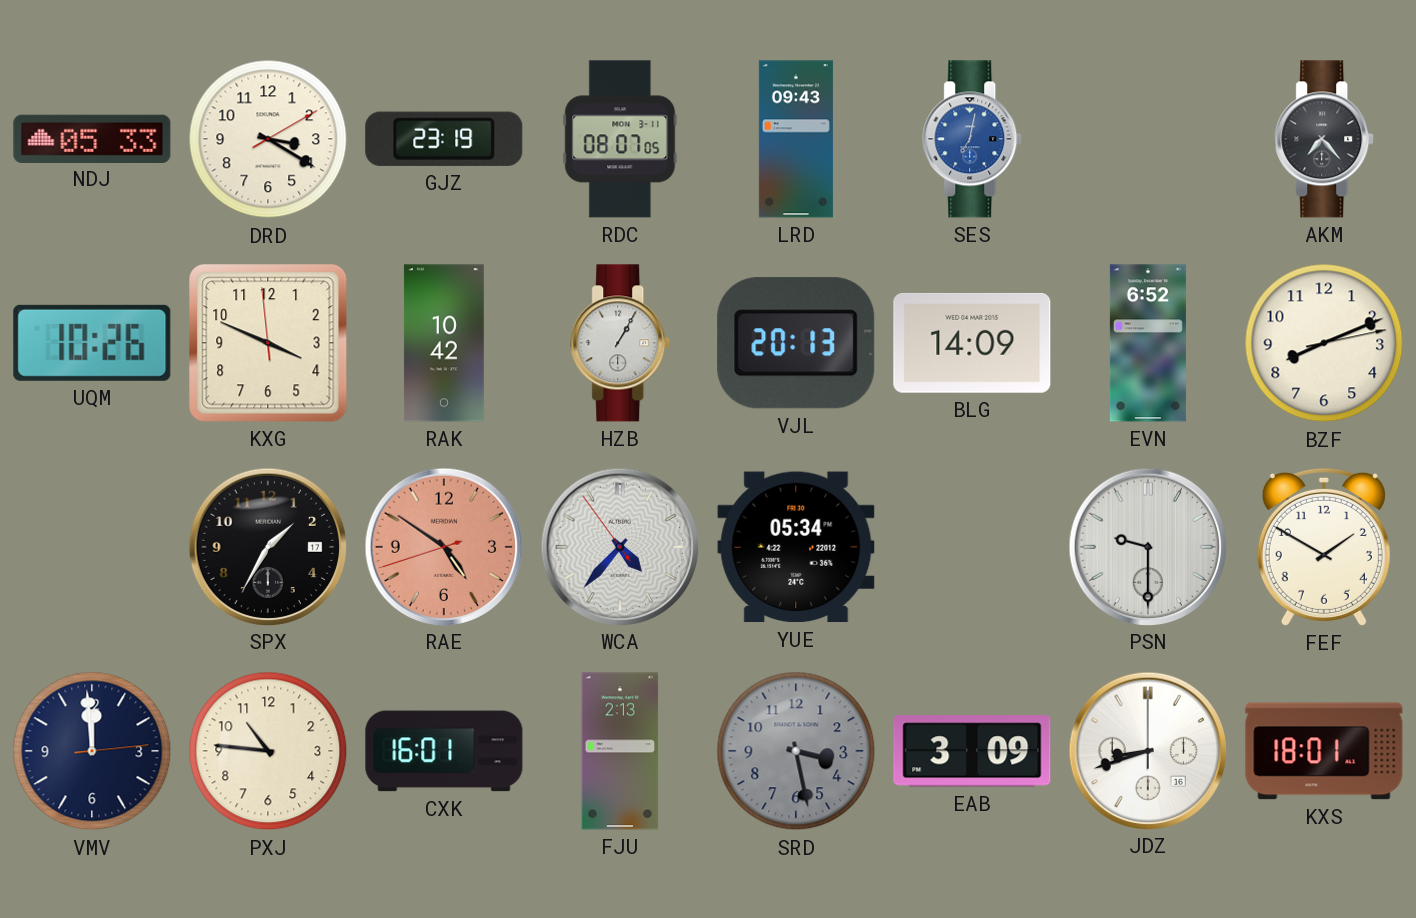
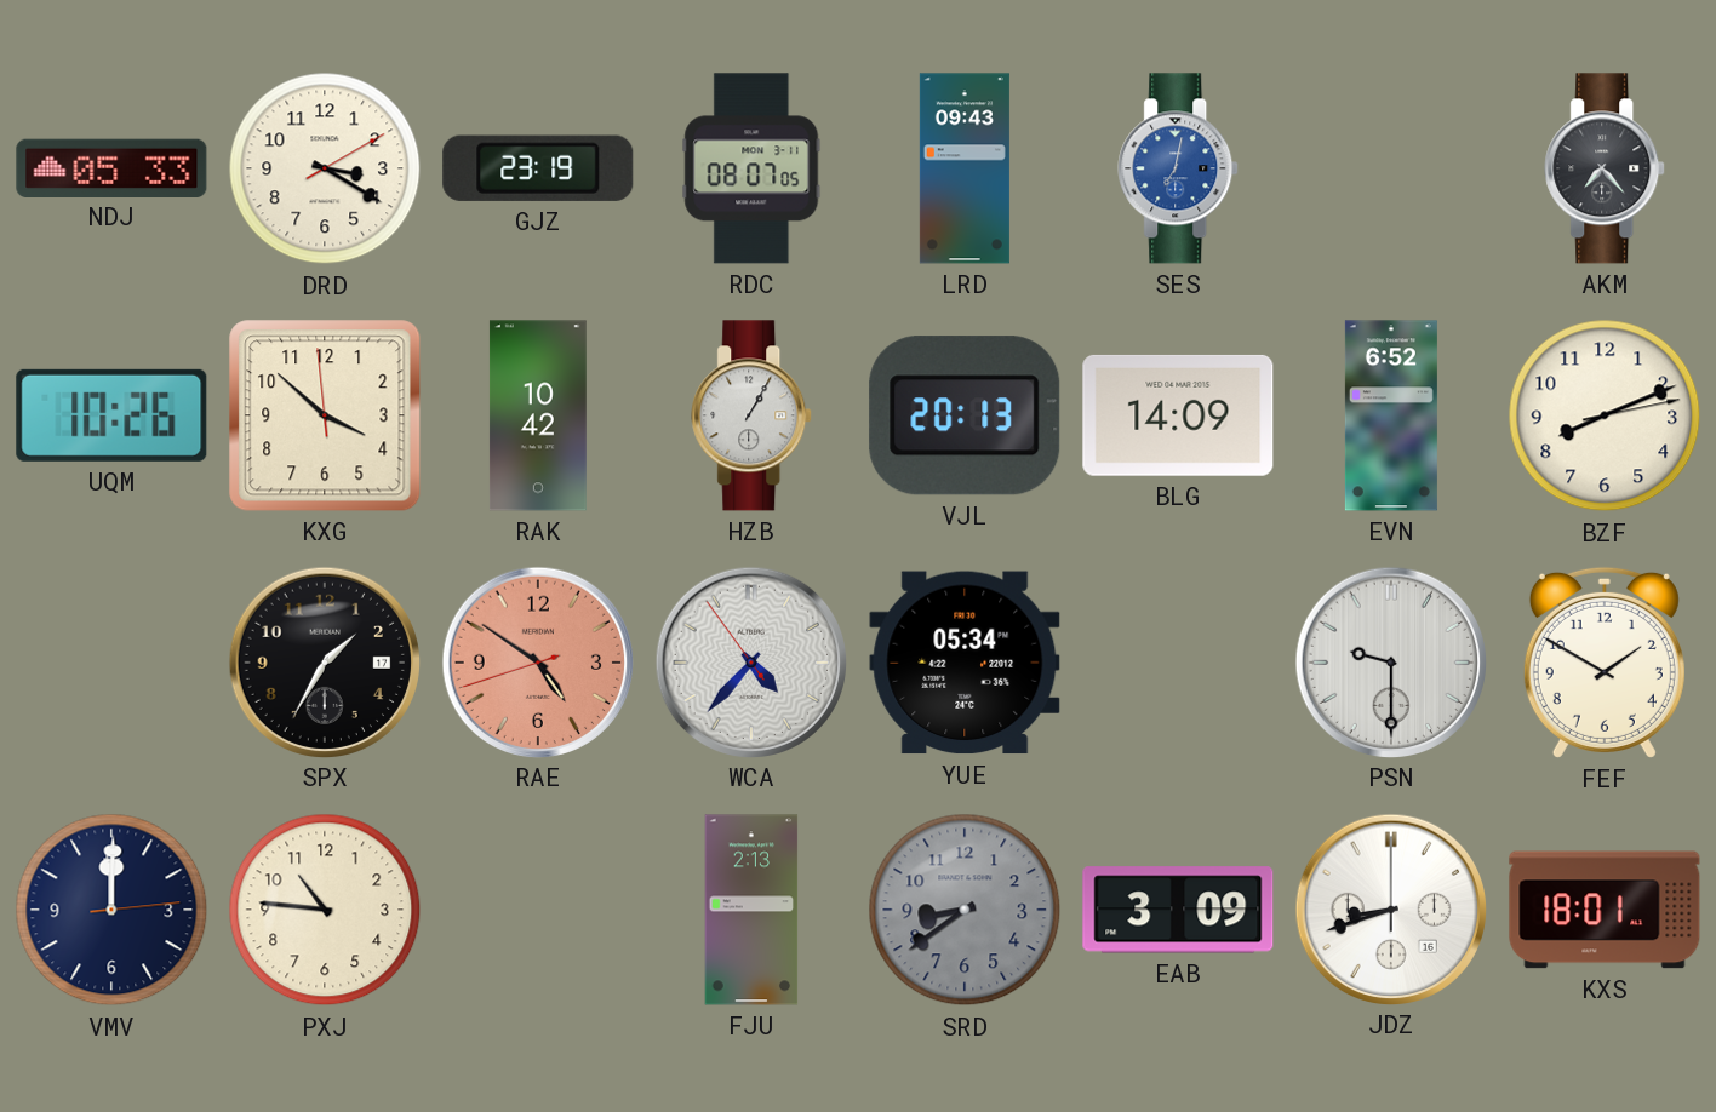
KXG: 3:48 -> 3:51 (325, 415)
VMV: 11:59 -> 12:00 (111, 910)
CXK: 16:01 -> none (444, 751)
SRD: 3:28 -> 8:39 (965, 910)
